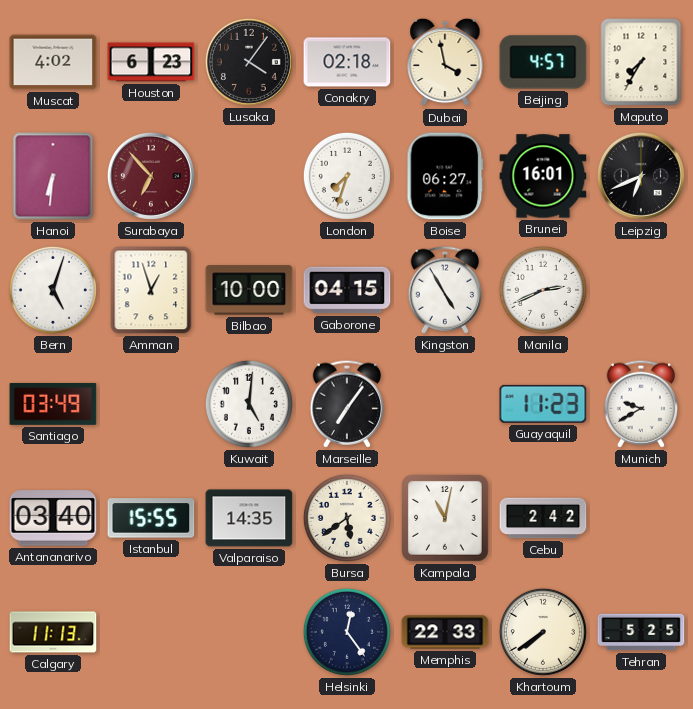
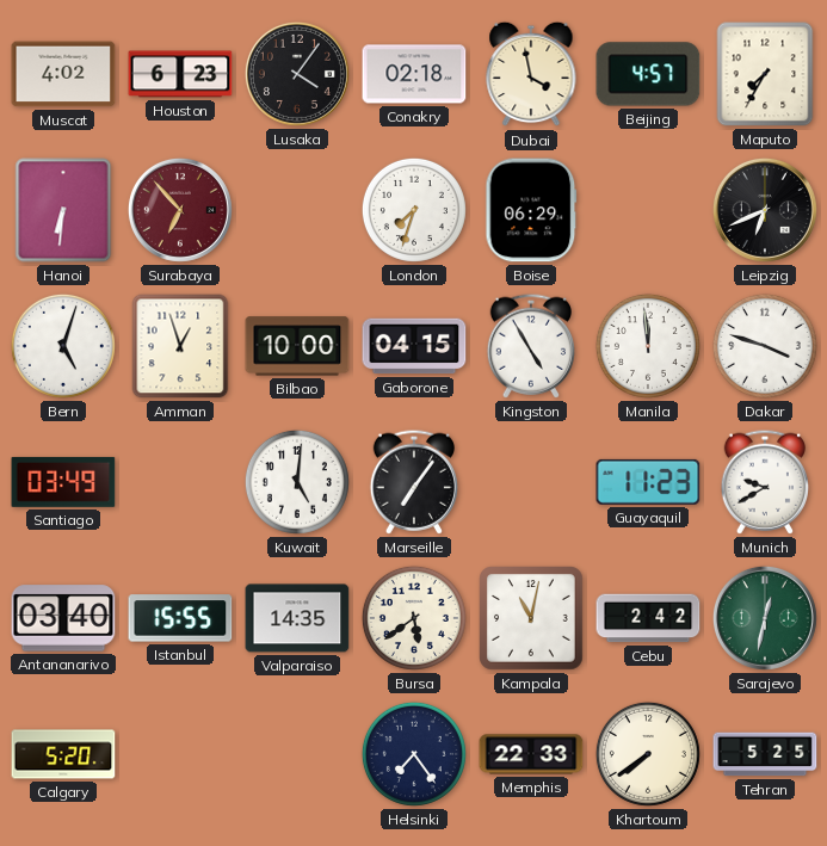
Boise: 06:27 -> 06:29 (531, 210)
Brunei: 16:01 -> none (543, 176)
Manila: 2:41 -> 11:59 (648, 346)
Dakar: none -> 3:48 (765, 346)
Sarajevo: none -> 12:32 (765, 618)
Calgary: 11:13 -> 5:20 (63, 754)
Helsinki: 12:24 -> 7:24 (414, 754)
